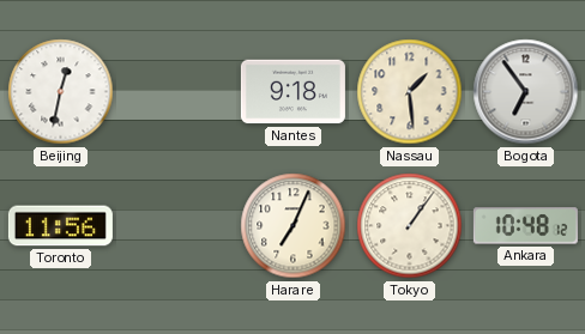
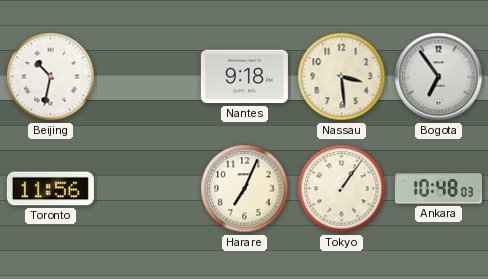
Beijing: 12:32 -> 10:32 (51, 77)
Nassau: 1:29 -> 3:29 (342, 77)
Ankara: 10:48:12 -> 10:48:03 (438, 189)
